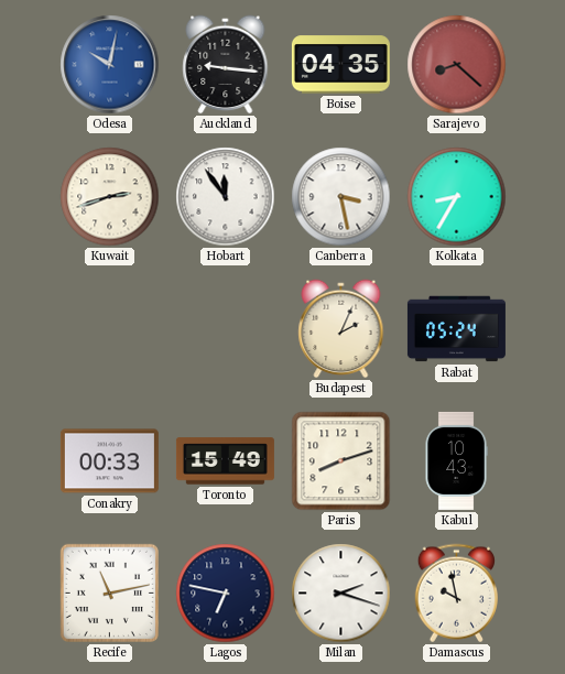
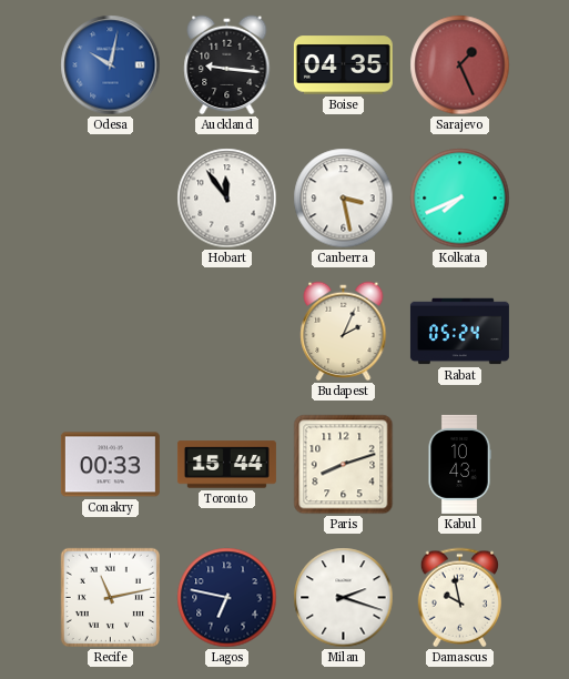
Sarajevo: 8:22 -> 1:26 (460, 65)
Kuwait: 2:42 -> none (110, 197)
Kolkata: 8:35 -> 7:41 (460, 199)
Toronto: 15:49 -> 15:44 (226, 465)
